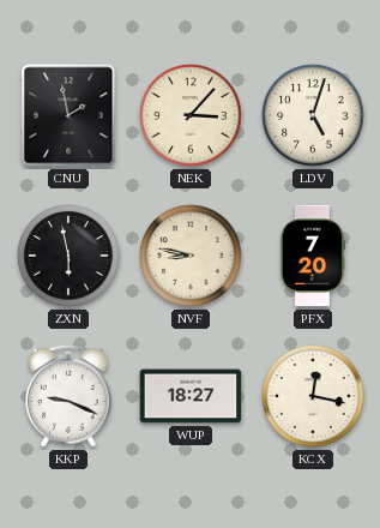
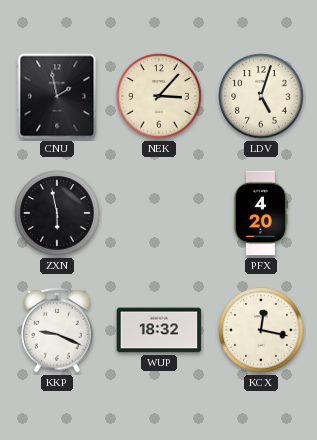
NVF: 8:47 -> none (191, 256)
PFX: 7:20 -> 4:20 (260, 213)
WUP: 18:27 -> 18:32 (159, 330)
